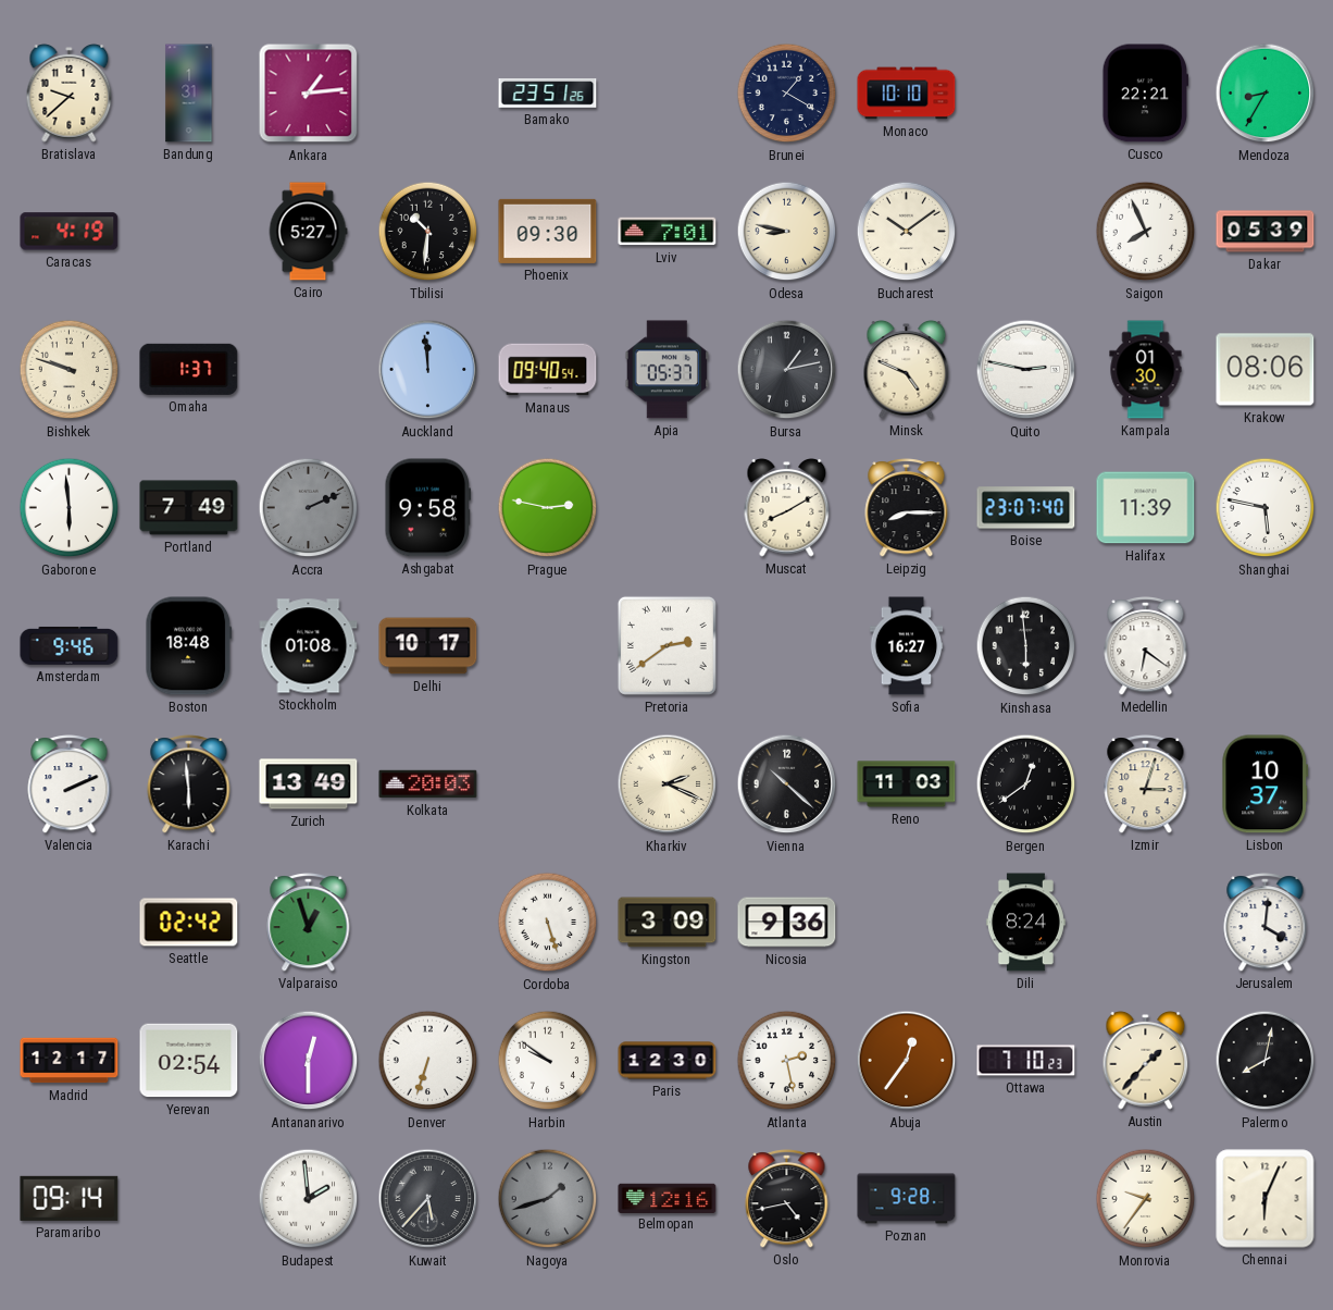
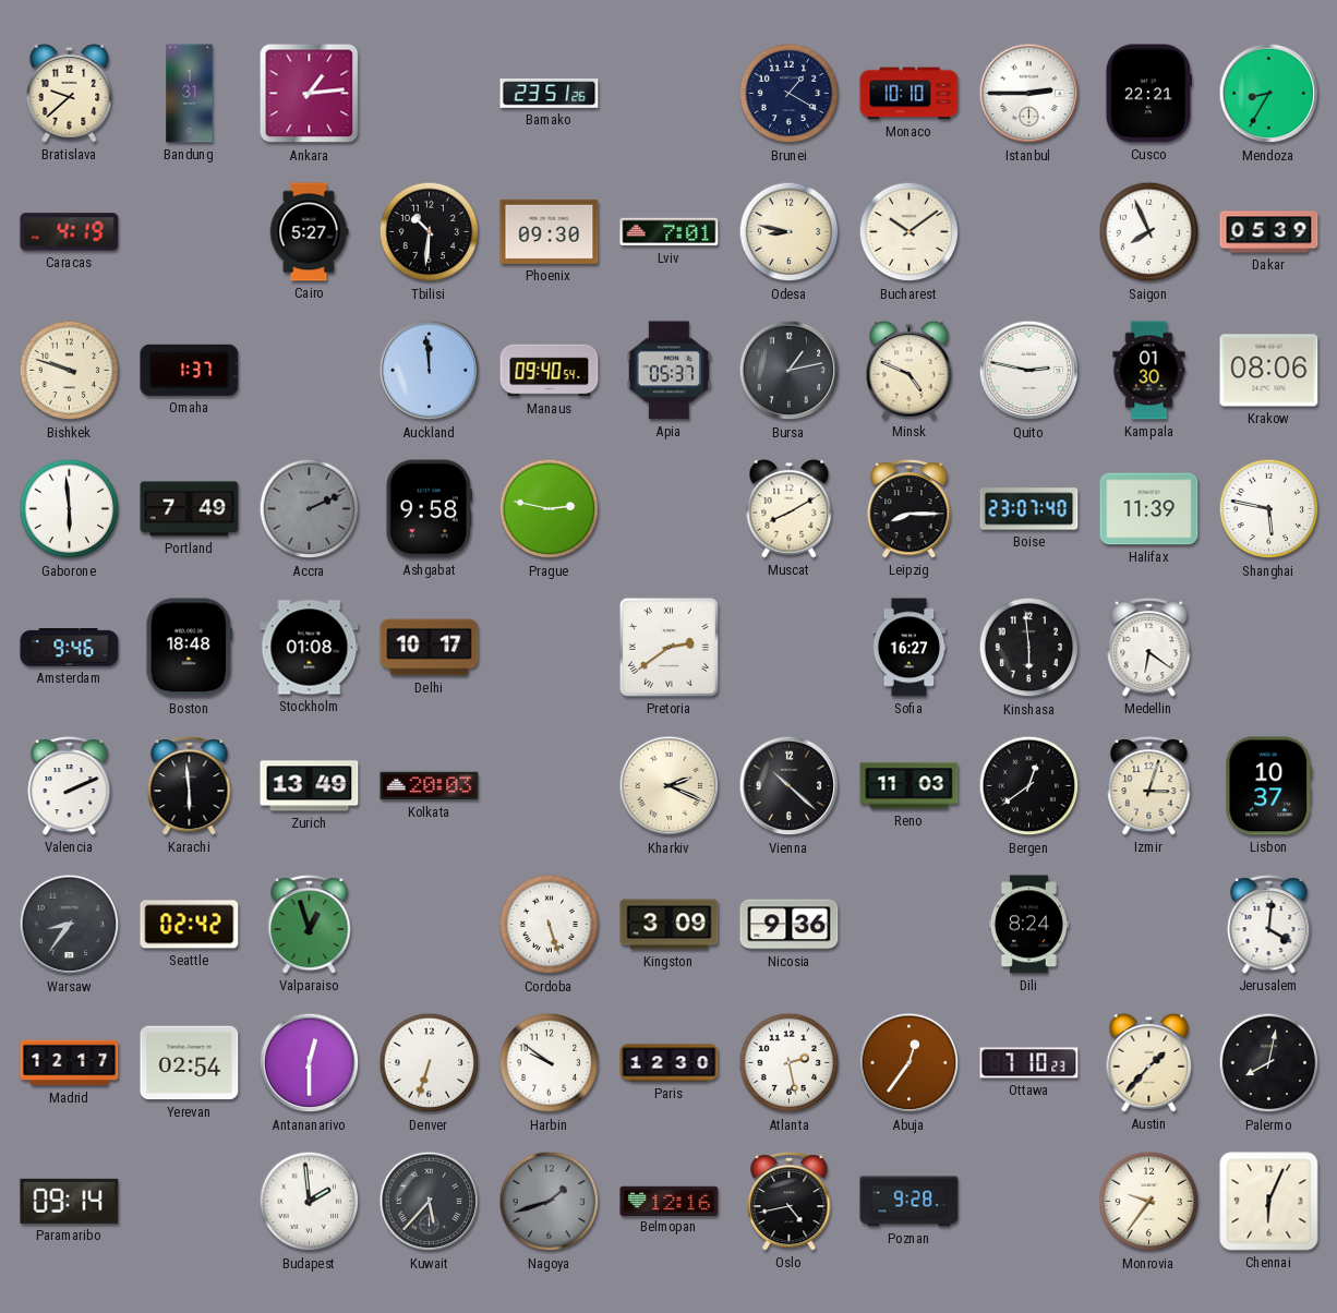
Istanbul: none -> 2:45 (1029, 94)
Warsaw: none -> 8:36 (70, 925)
